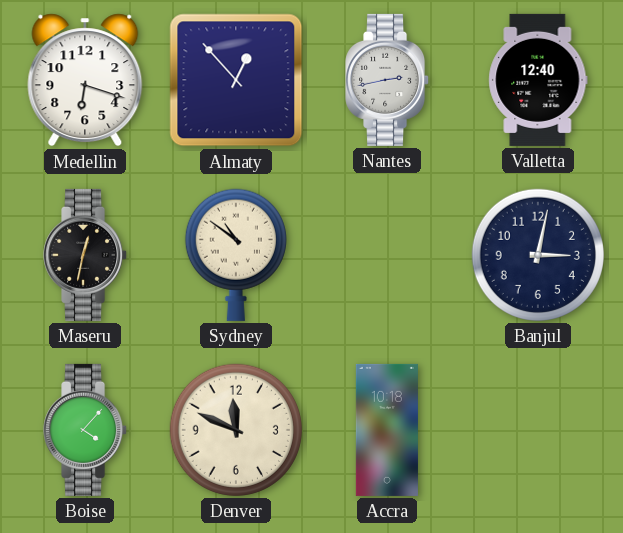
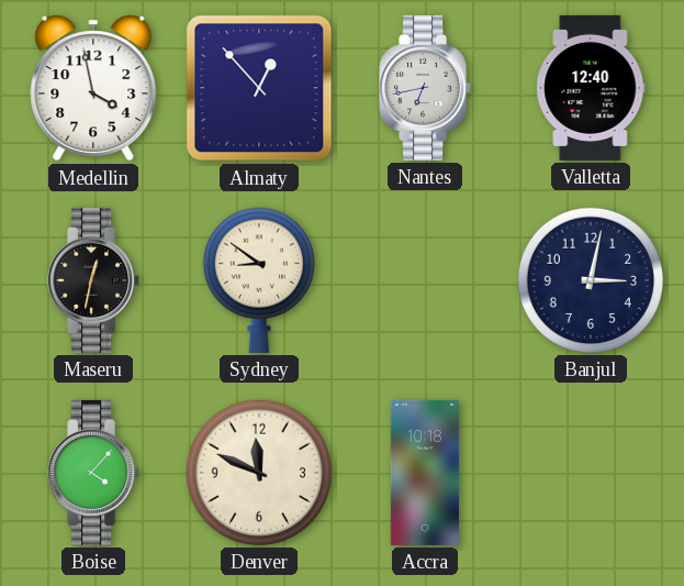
Medellin: 6:18 -> 3:58 (93, 88)
Nantes: 2:43 -> 6:43 (426, 88)
Sydney: 10:51 -> 8:51 (259, 280)
